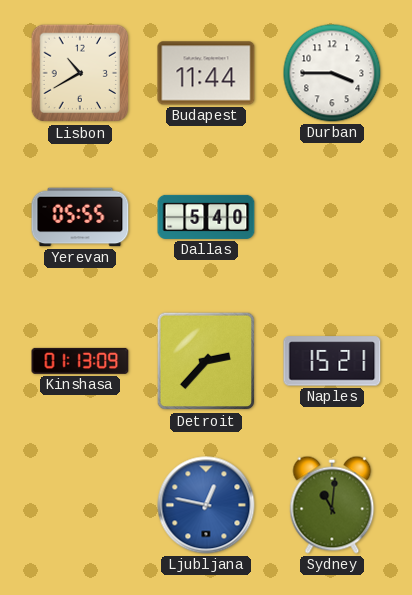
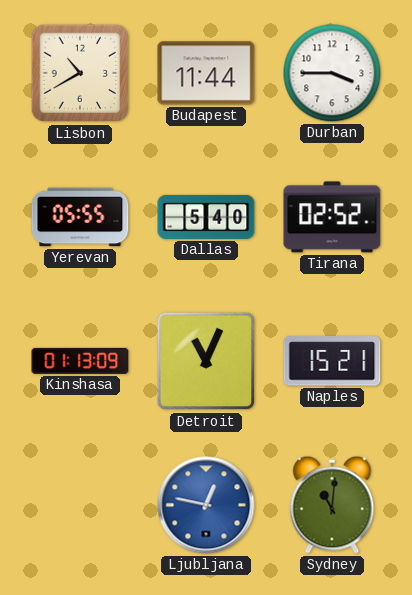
Tirana: none -> 02:52 (332, 217)
Detroit: 2:37 -> 11:04 (206, 361)
